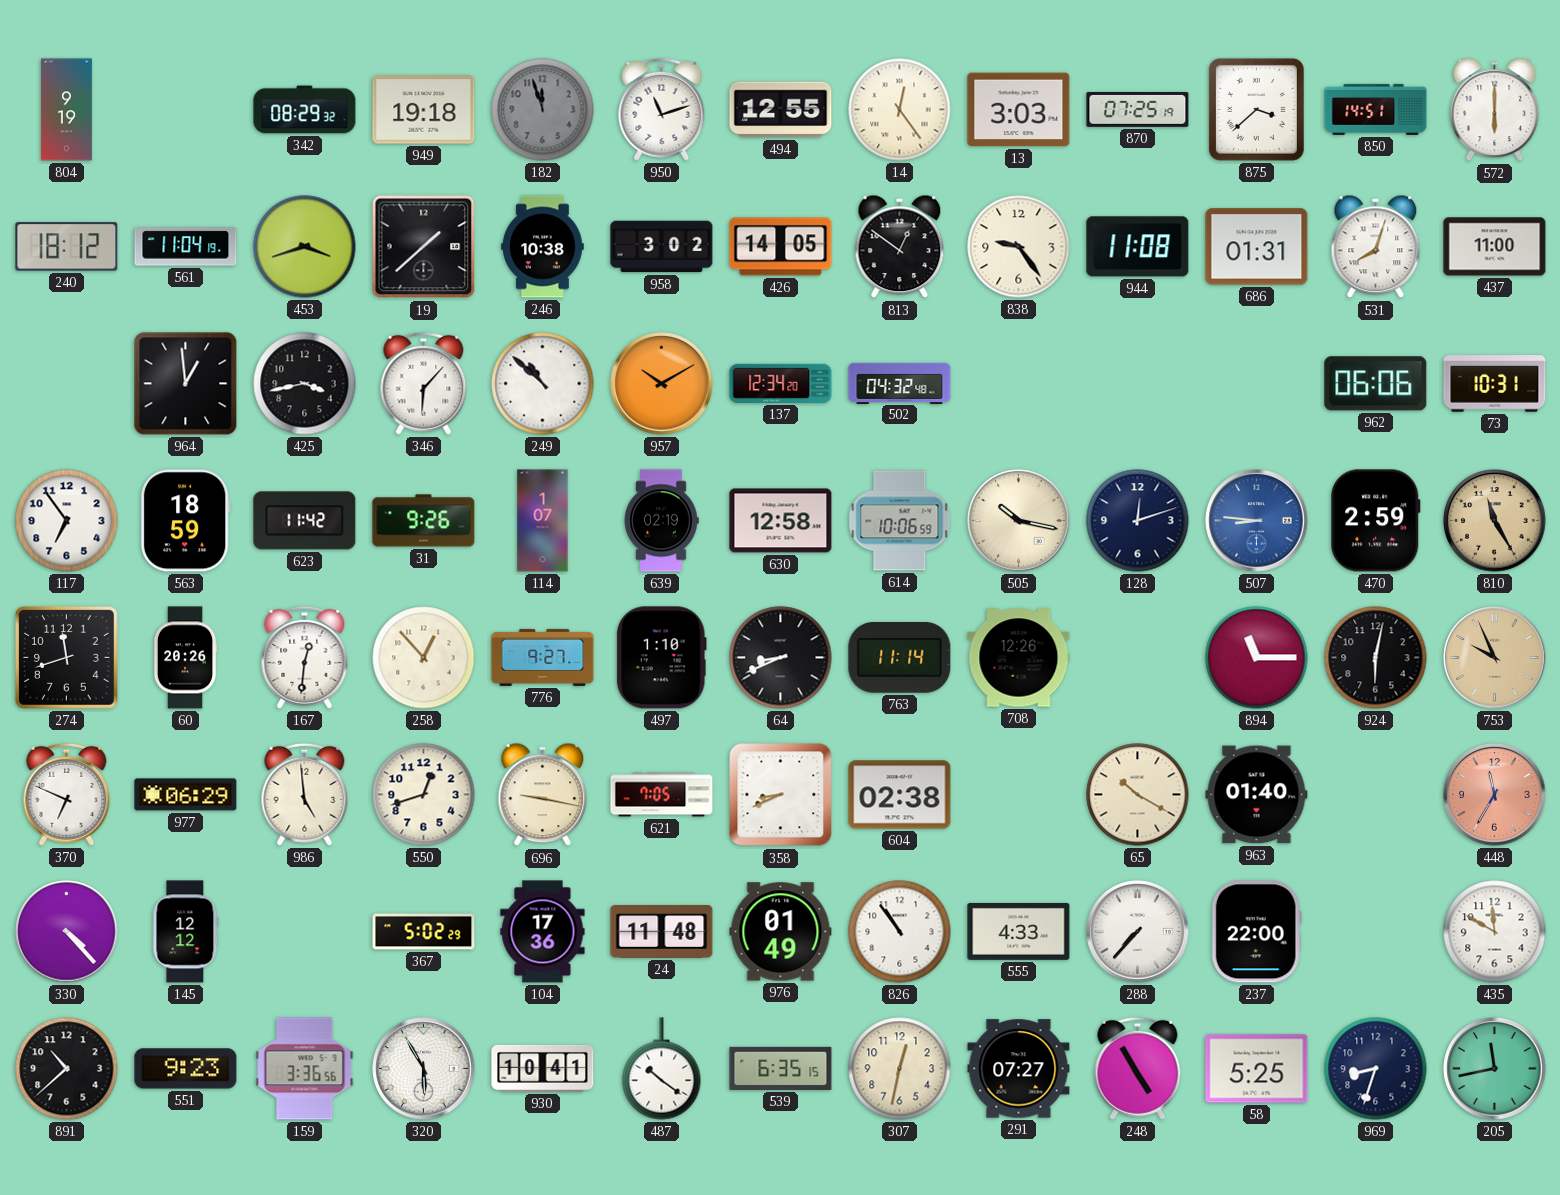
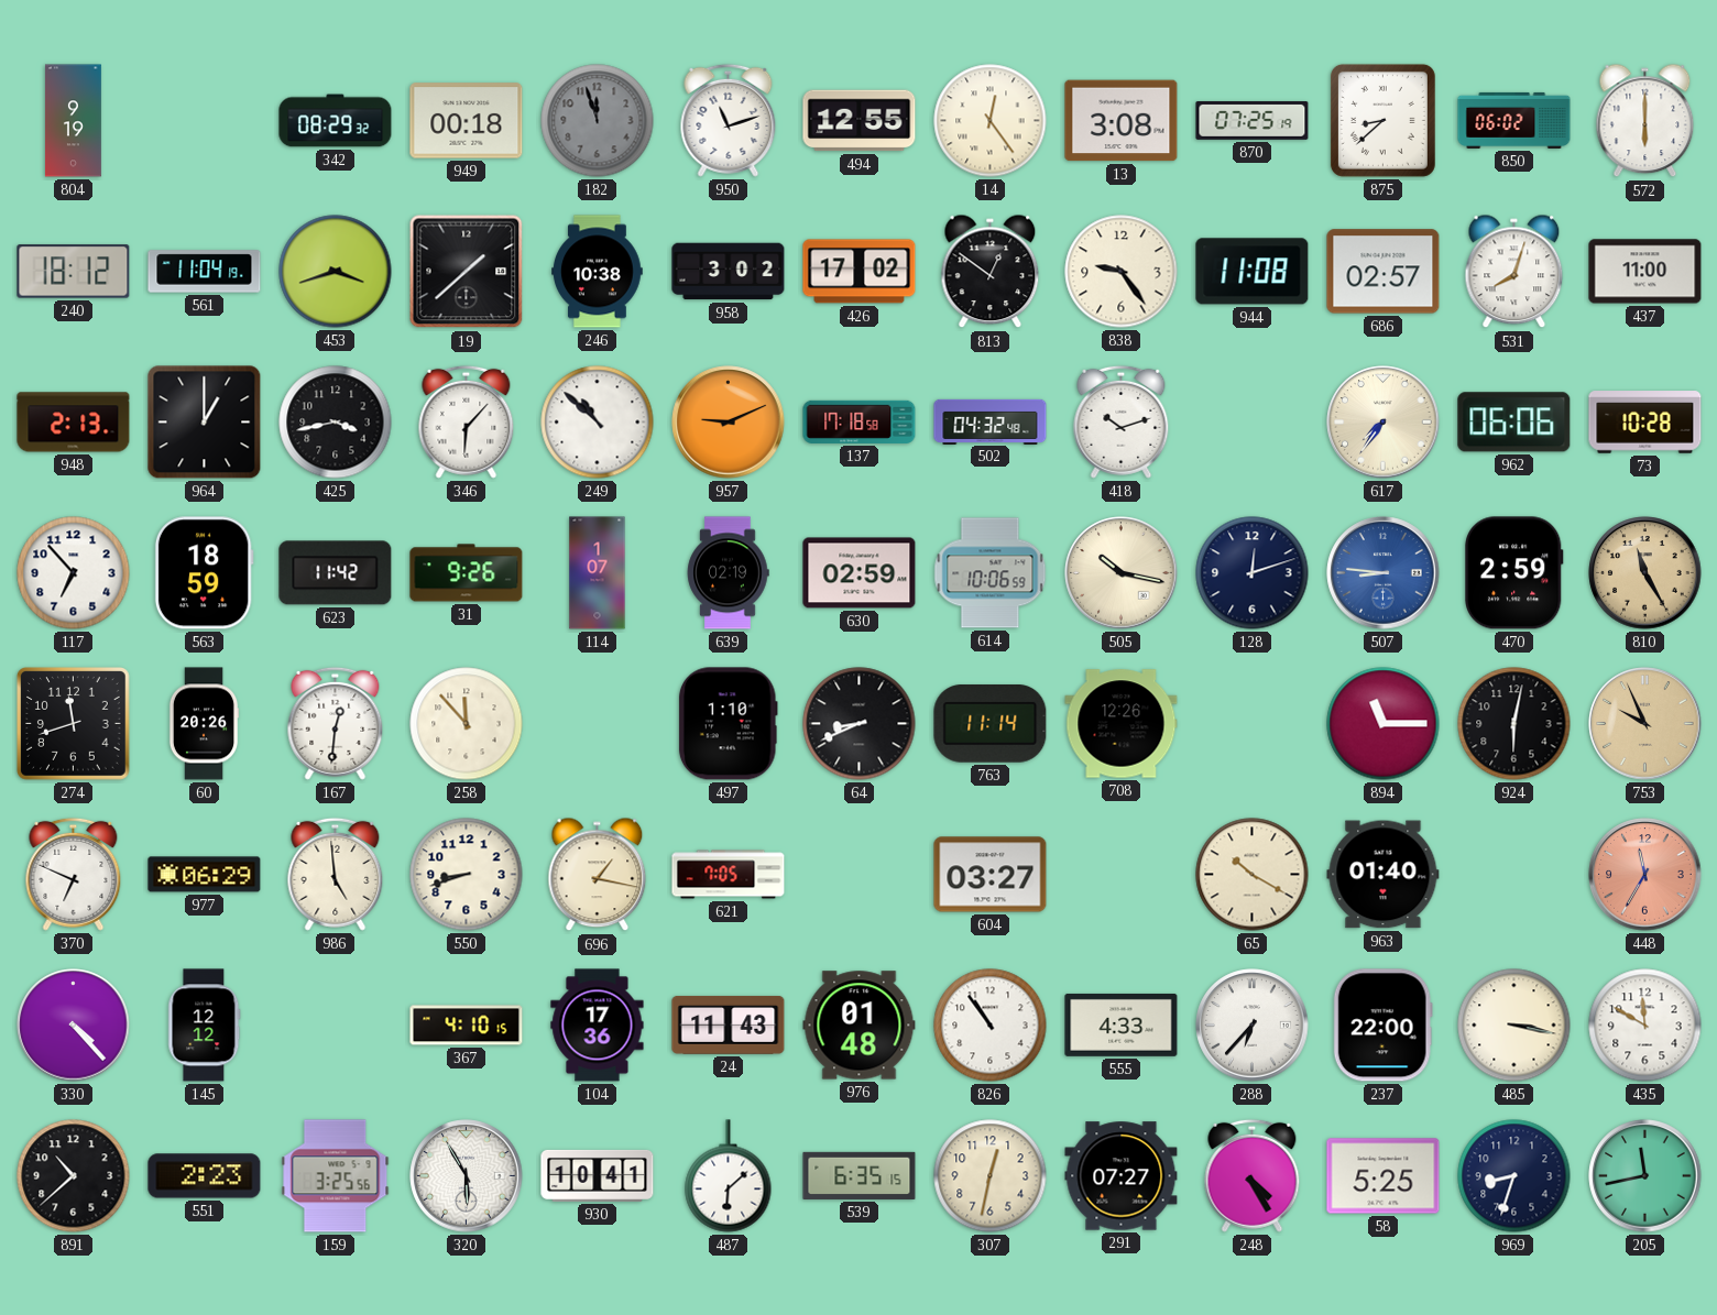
949: 19:18 -> 00:18 (467, 121)
13: 3:03 -> 3:08 (1122, 121)
875: 3:38 -> 8:38 (1382, 120)
850: 14:51 -> 06:02 (1514, 120)
426: 14:05 -> 17:02 (860, 272)
686: 01:31 -> 02:57 (1384, 272)
948: none -> 2:13 (74, 423)
964: 12:59 -> 1:00 (205, 423)
957: 10:10 -> 9:11 (729, 423)
137: 12:34 -> 17:18 (860, 421)
418: none -> 10:12 (1122, 421)
617: none -> 7:36 (1384, 423)
73: 10:31 -> 10:28 (1645, 423)
117: 6:54 -> 6:53 (74, 573)
630: 12:58 -> 02:59 (860, 573)
258: 12:53 -> 11:53 (467, 724)
776: 9:27 -> none (543, 657)
550: 12:42 -> 8:42 (467, 875)
696: 9:17 -> 1:17 (598, 875)
358: 8:41 -> none (781, 795)
604: 02:38 -> 03:27 (991, 875)
367: 5:02 -> 4:10 (467, 1026)
24: 11:48 -> 11:43 (729, 1024)
976: 01:49 -> 01:48 (860, 1026)
288: 7:37 -> 6:37 (1253, 1026)
485: none -> 3:17 (1514, 1026)
551: 9:23 -> 2:23 (205, 1176)
159: 3:36 -> 3:25 (336, 1176)
487: 10:21 -> 6:08 (729, 1176)
248: 4:55 -> 4:25 (1253, 1175)
